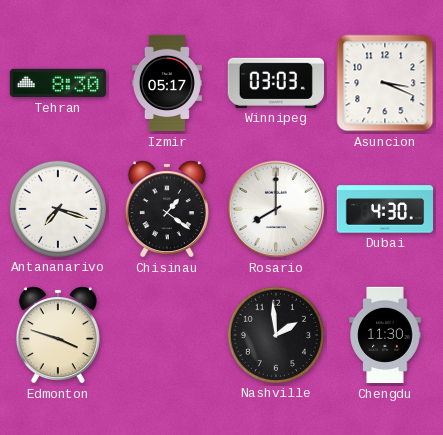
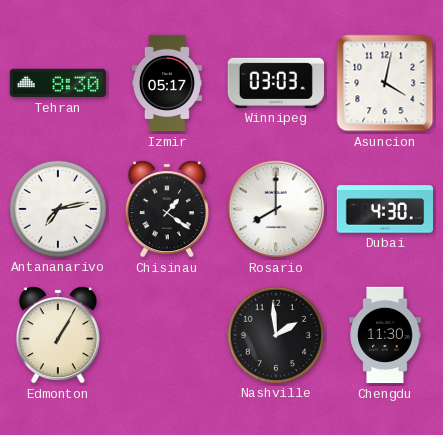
Asuncion: 3:19 -> 4:02 (385, 83)
Antananarivo: 7:18 -> 7:13 (57, 208)
Edmonton: 3:48 -> 1:05 (58, 335)
